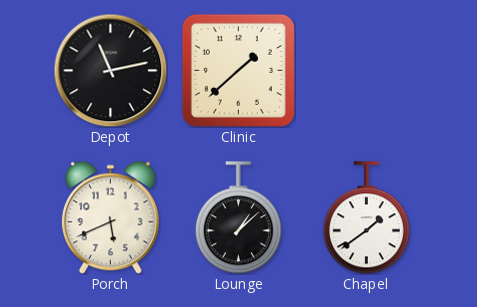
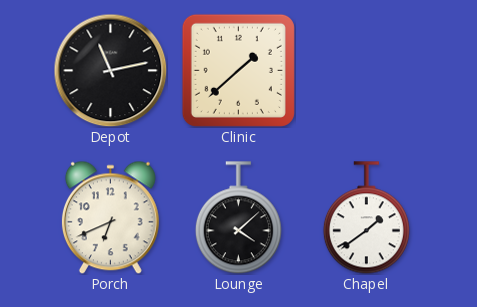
Porch: 5:41 -> 6:41 (110, 217)
Lounge: 1:08 -> 4:08 (238, 218)
